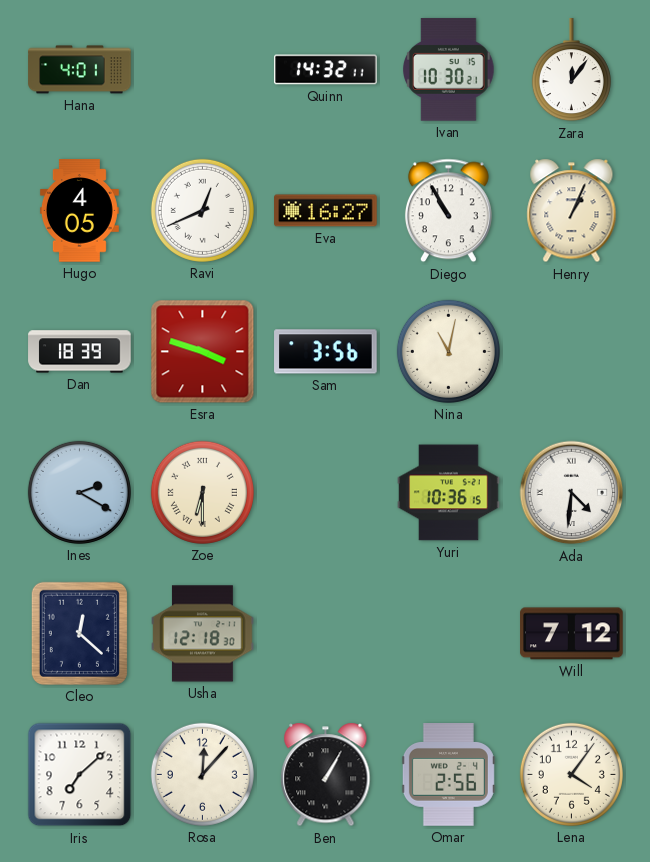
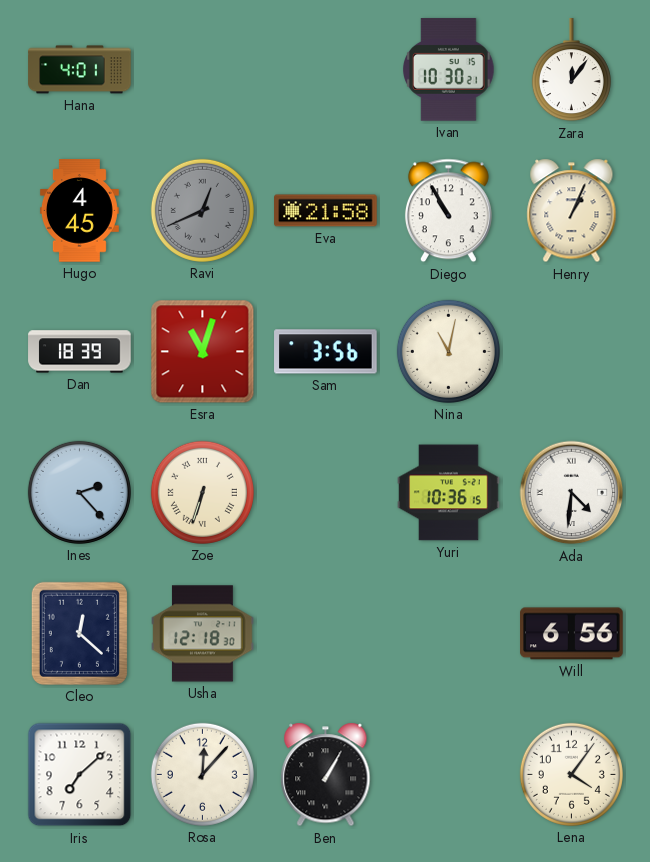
Quinn: 14:32 -> none (326, 70)
Hugo: 4:05 -> 4:45 (79, 211)
Ravi dial: white -> grey (202, 210)
Eva: 16:27 -> 21:58 (326, 211)
Esra: 3:48 -> 11:03 (203, 352)
Ines: 2:20 -> 2:23 (79, 492)
Zoe: 6:30 -> 6:33 (202, 492)
Will: 7:12 -> 6:56 (572, 634)
Omar: 2:56 -> none (448, 775)
